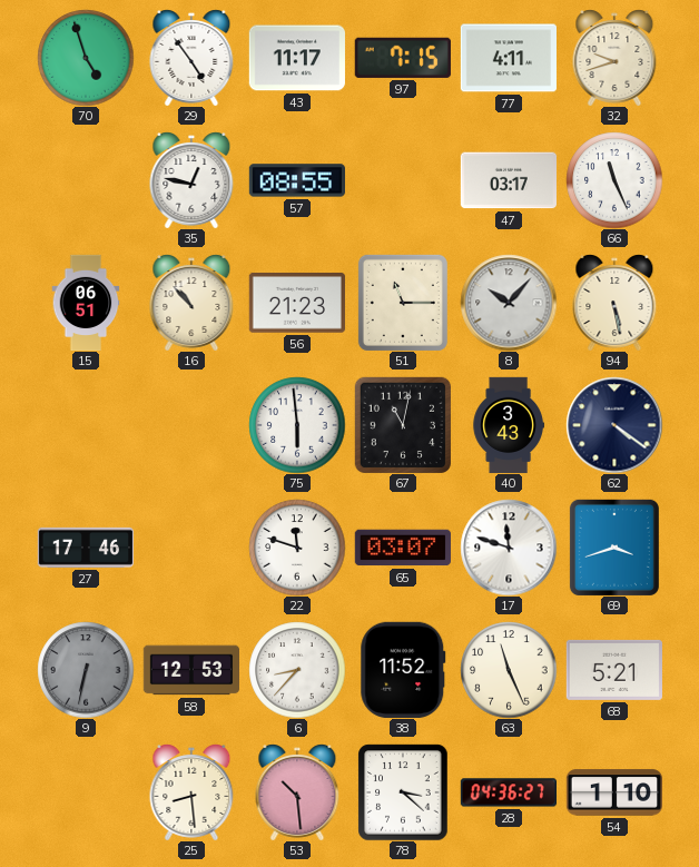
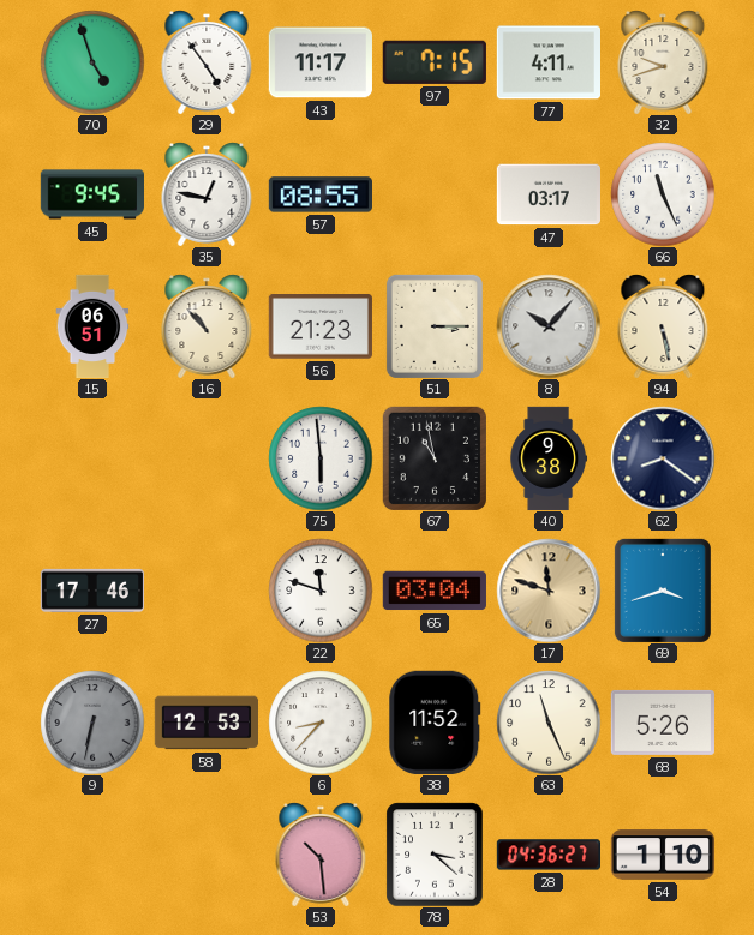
45: none -> 9:45 (91, 194)
51: 11:15 -> 3:15 (435, 326)
67: 11:02 -> 10:58 (433, 457)
40: 3:43 -> 9:38 (549, 458)
62: 4:21 -> 8:21 (663, 458)
65: 03:07 -> 03:04 (435, 591)
17 dial: white -> champagne (549, 591)
68: 5:21 -> 5:26 (663, 723)
25: 8:29 -> none (191, 792)
